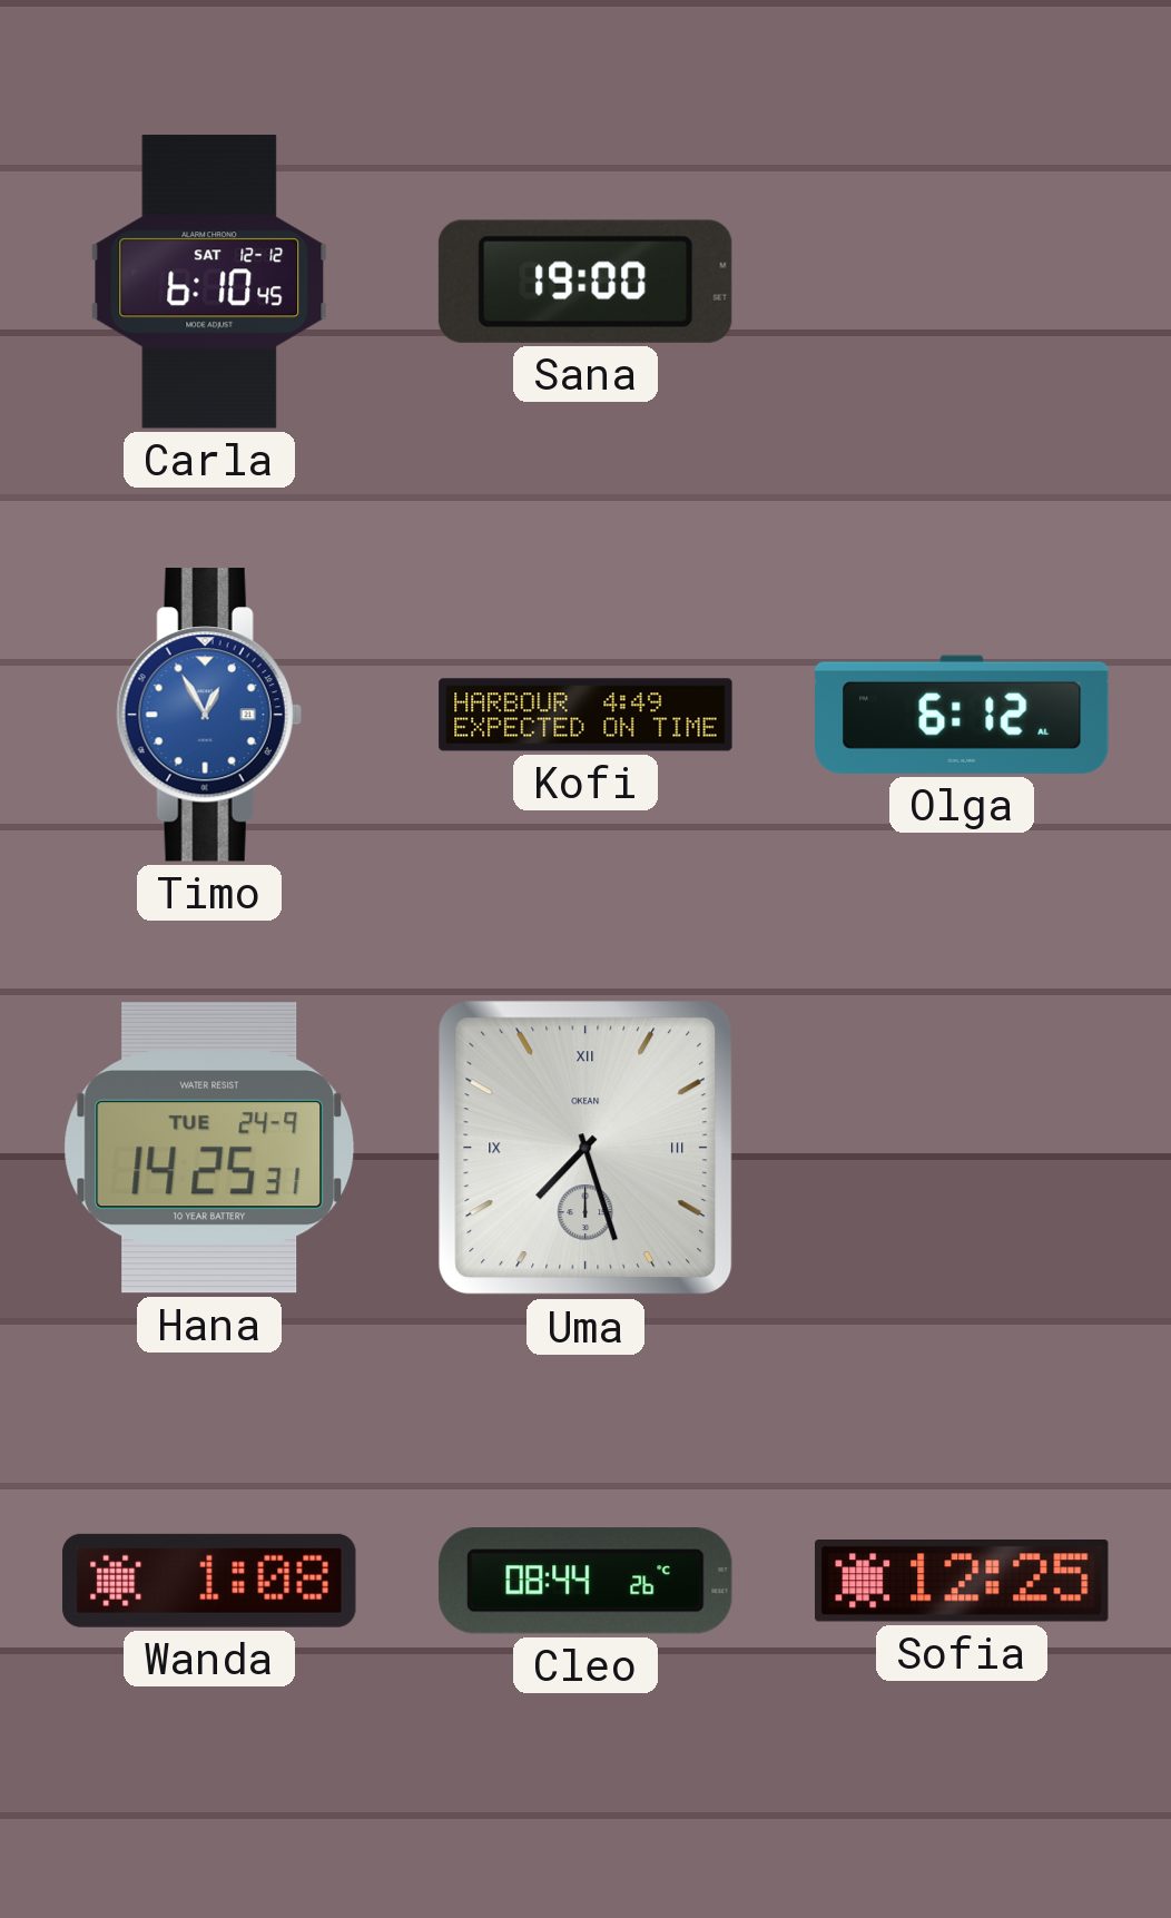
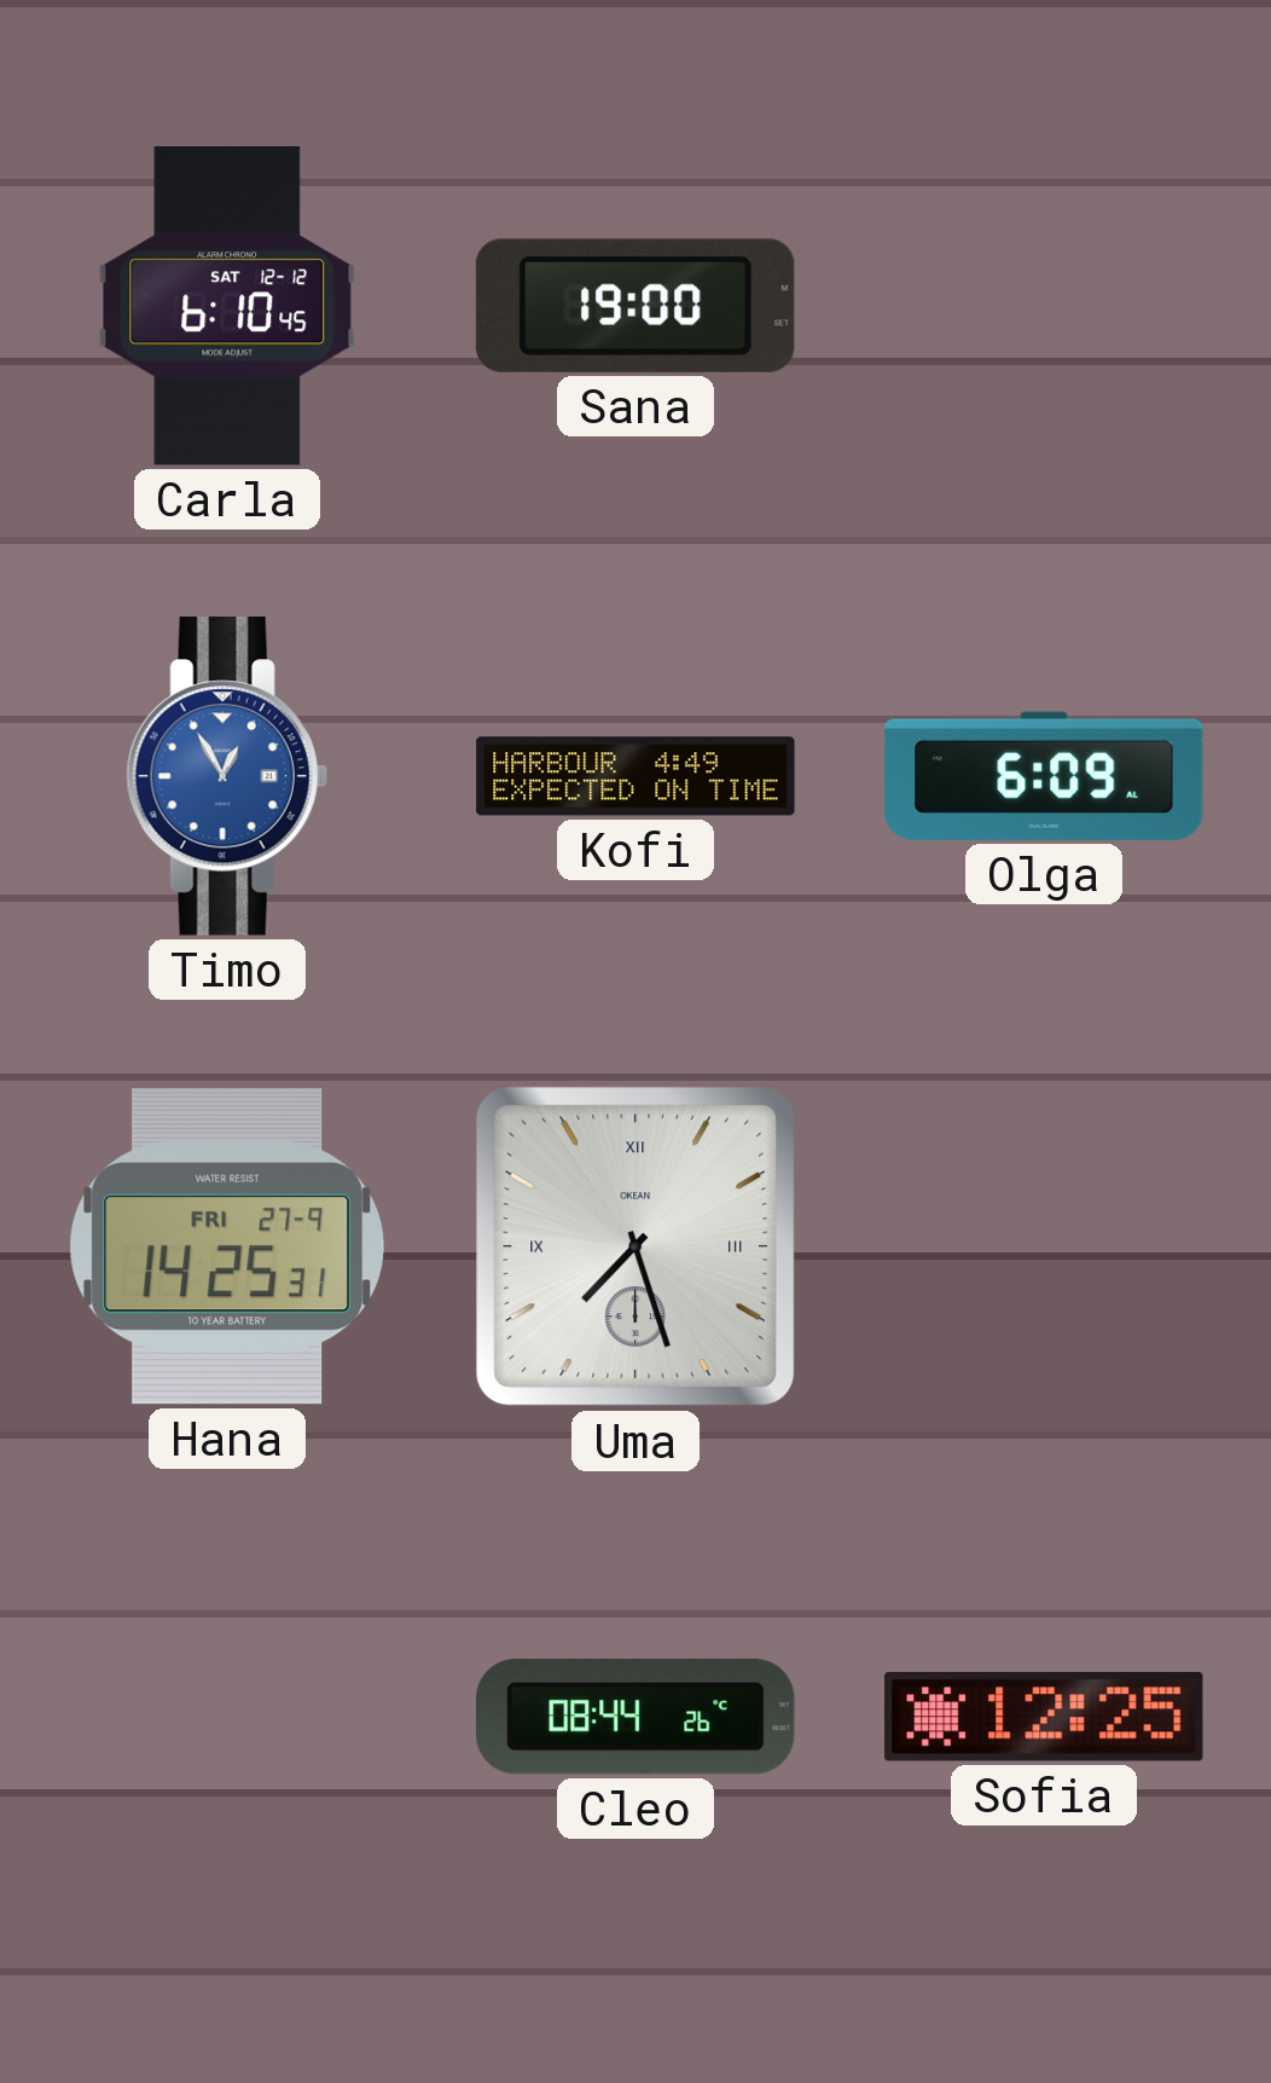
Olga: 6:12 -> 6:09 (1044, 776)
Hana date: TUE 24-9 -> FRI 27-9 (226, 1248)
Wanda: 1:08 -> none (209, 1581)
